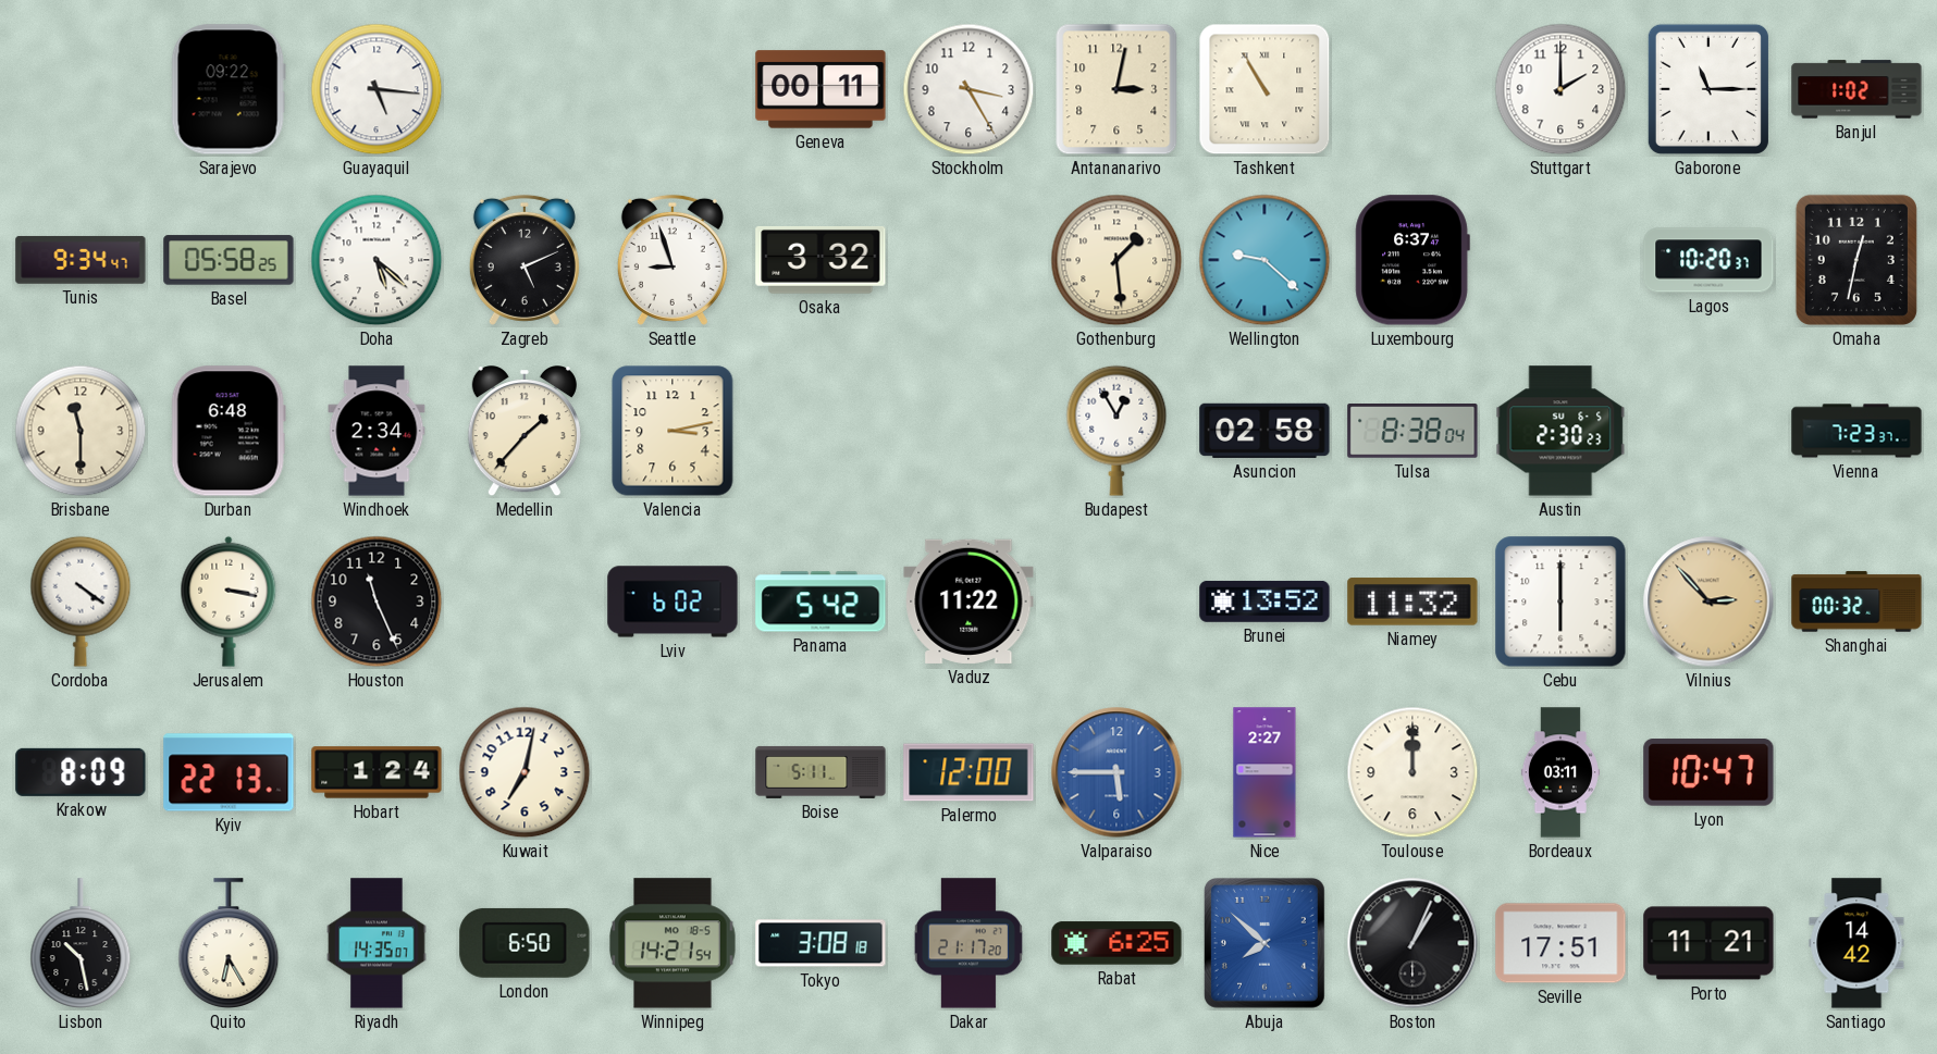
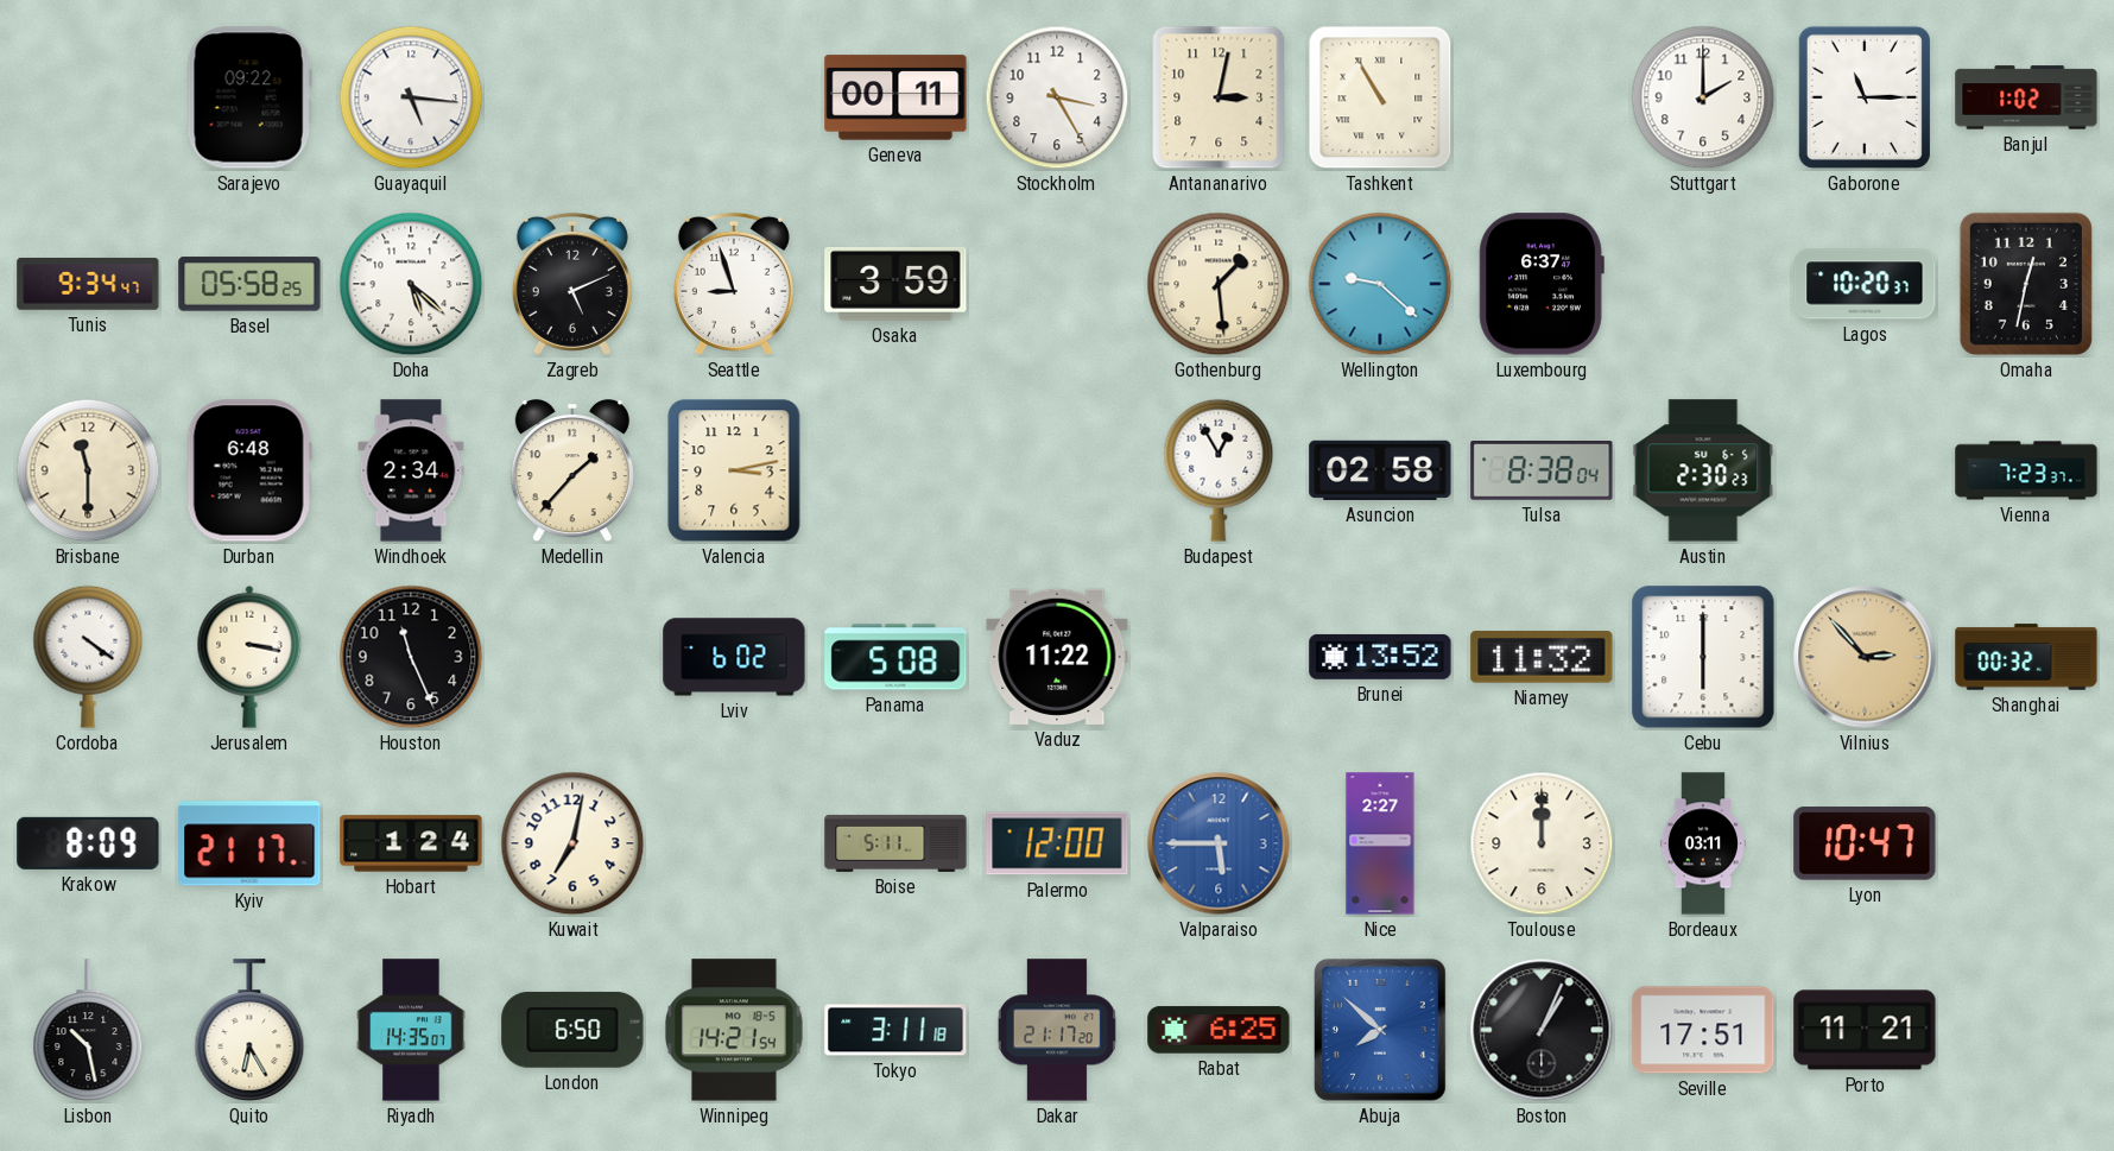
Osaka: 3:32 -> 3:59 (895, 284)
Panama: 5:42 -> 5:08 (895, 657)
Kyiv: 22:13 -> 21:17 (249, 843)
Tokyo: 3:08 -> 3:11 (895, 1030)
Santiago: 14:42 -> none (1856, 943)
